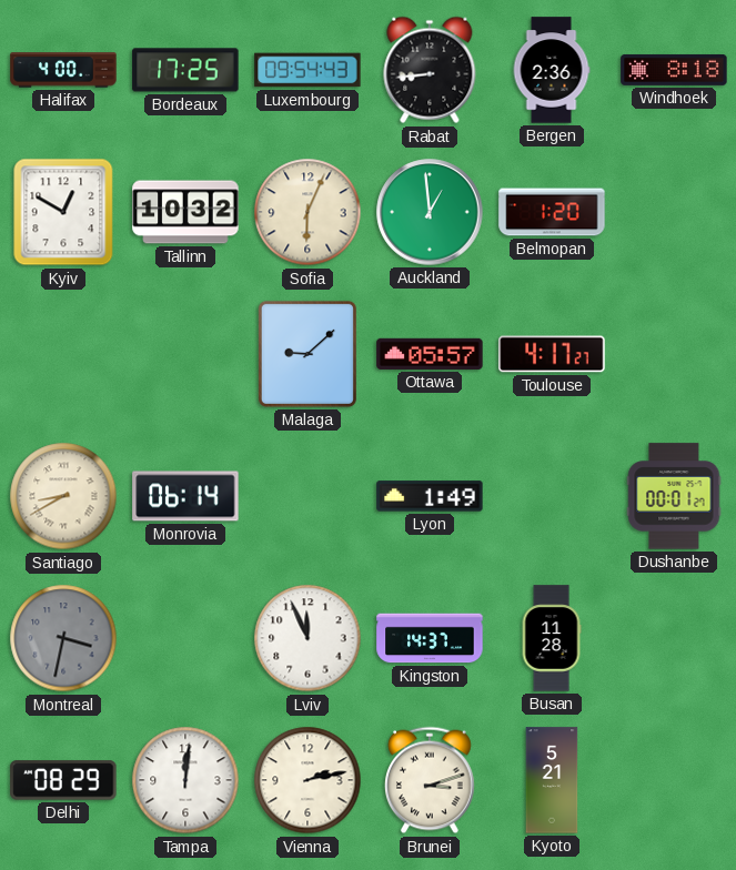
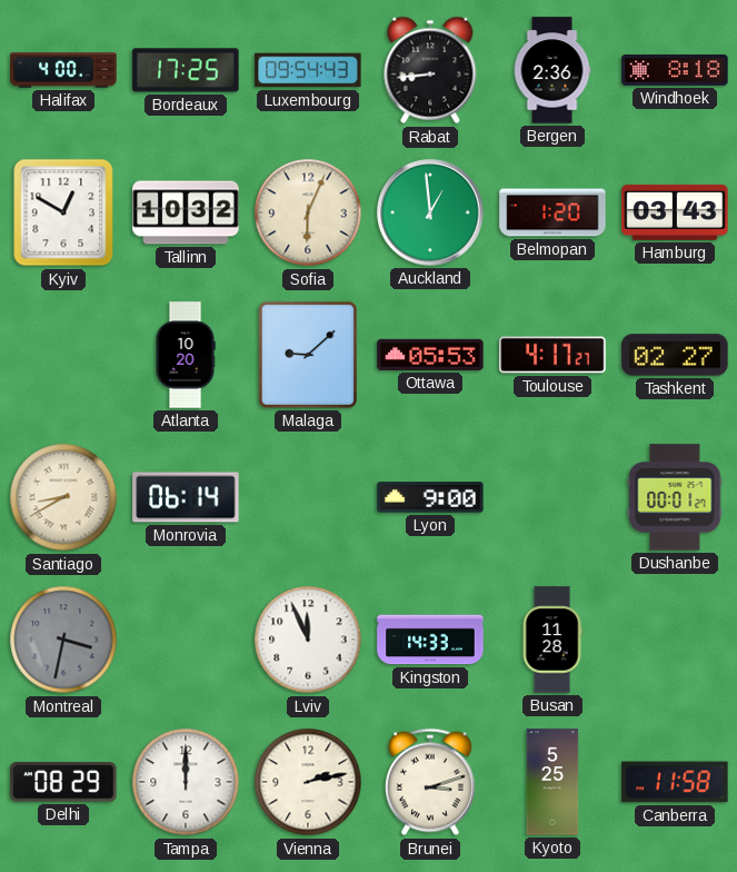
Hamburg: none -> 03:43 (675, 212)
Atlanta: none -> 10:20 (186, 355)
Ottawa: 05:57 -> 05:53 (430, 355)
Tashkent: none -> 02:27 (675, 355)
Lyon: 1:49 -> 9:00 (430, 497)
Kingston: 14:37 -> 14:33 (430, 640)
Tampa: 12:01 -> 12:00 (186, 782)
Kyoto: 5:21 -> 5:25 (552, 782)
Canberra: none -> 11:58 (675, 782)
